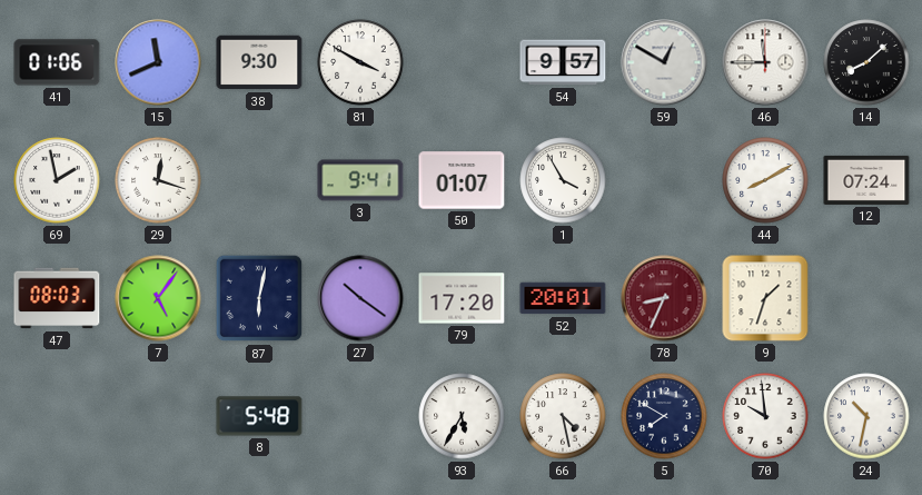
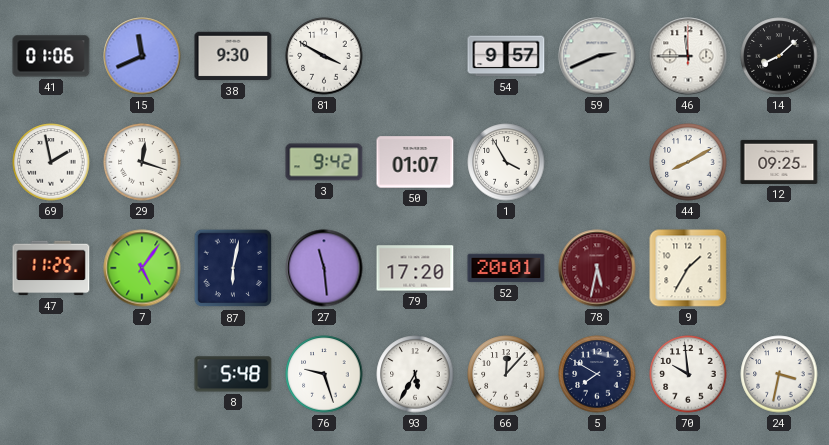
59: 12:50 -> 2:41 (597, 56)
3: 9:41 -> 9:42 (324, 162)
12: 07:24 -> 09:25 (779, 162)
47: 08:03 -> 11:25 (51, 268)
27: 10:21 -> 11:29 (324, 268)
78: 8:34 -> 5:32 (597, 268)
9: 1:33 -> 1:35 (688, 268)
76: none -> 9:27 (324, 374)
66: 4:28 -> 12:07 (506, 374)
24: 10:32 -> 3:32 (779, 374)
